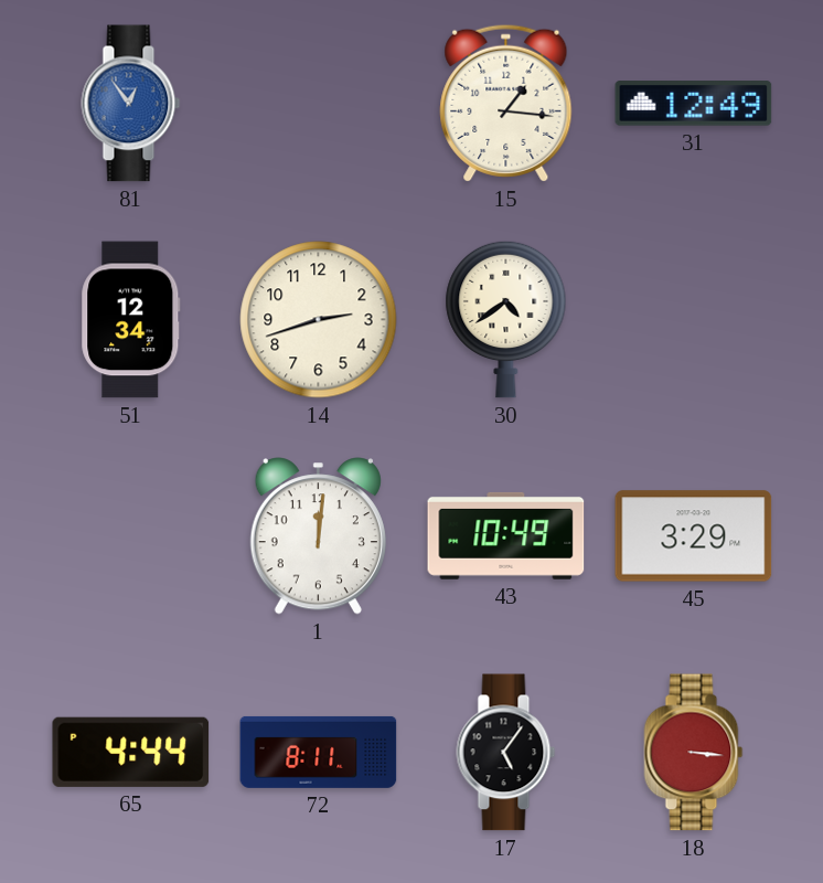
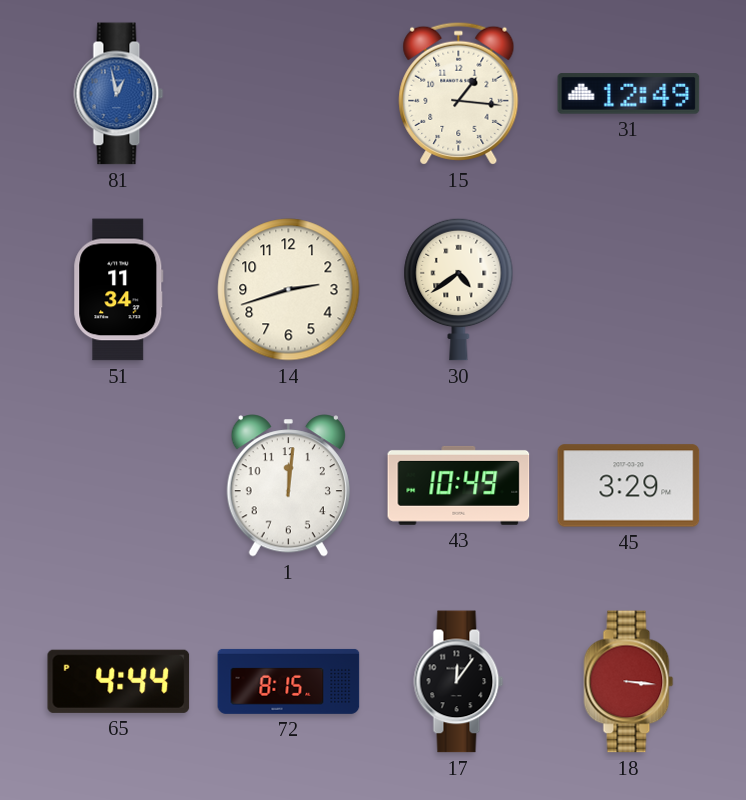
81: 12:54 -> 12:58 (119, 94)
51: 12:34 -> 11:34 (119, 290)
72: 8:11 -> 8:15 (289, 681)
17: 5:06 -> 12:06 (459, 682)
